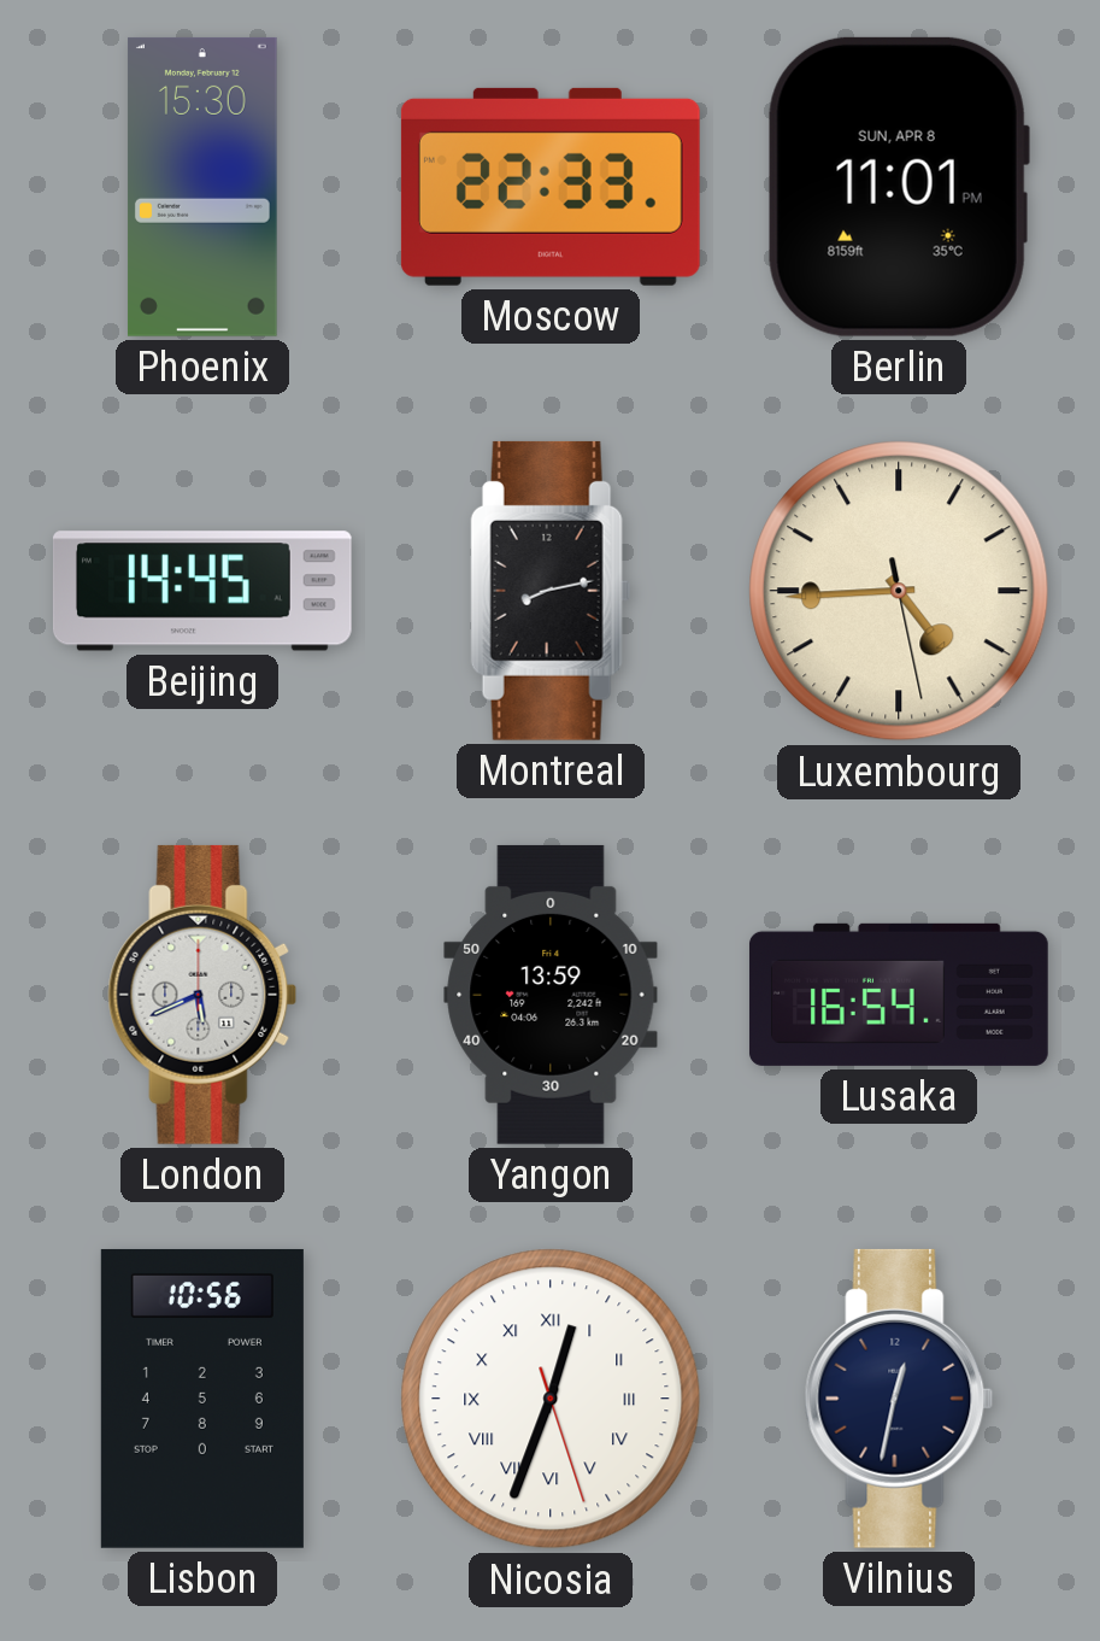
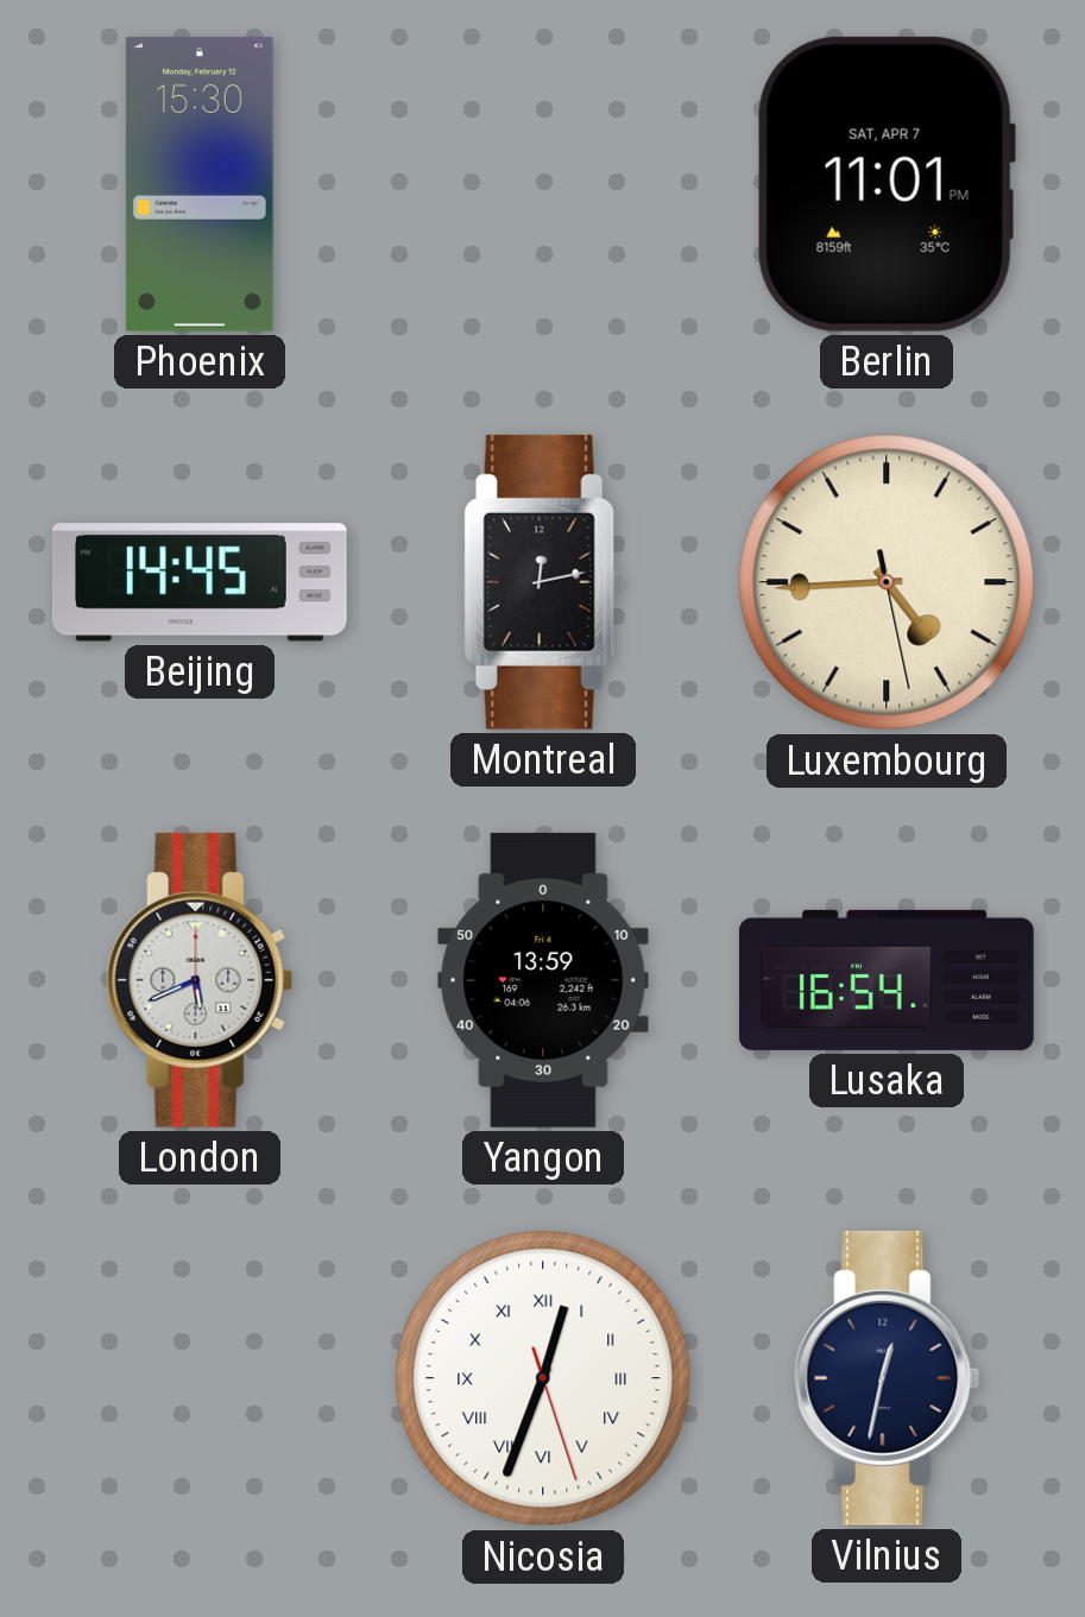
Moscow: 22:33 -> none (551, 187)
Berlin date: SUN, APR 8 -> SAT, APR 7 (887, 184)
Montreal: 8:13 -> 12:13 (543, 582)
Lisbon: 10:56 -> none (202, 1399)
